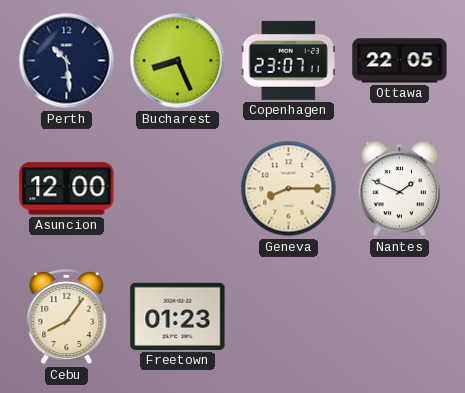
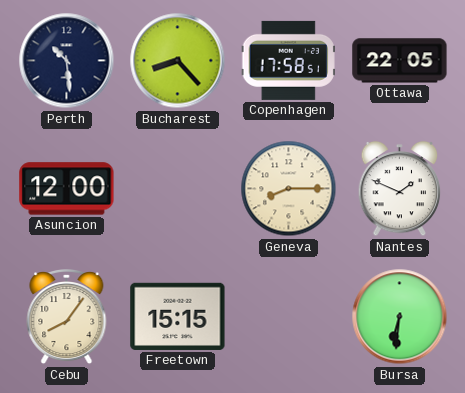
Bucharest: 8:26 -> 8:23 (178, 61)
Copenhagen: 23:07 -> 17:58 (288, 60)
Freetown: 01:23 -> 15:15 (178, 316)
Bursa: none -> 6:31 (400, 317)
